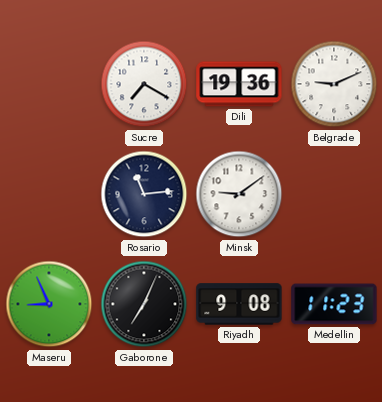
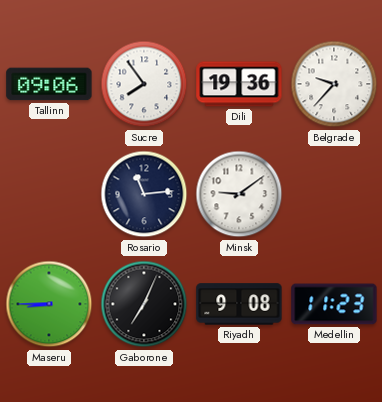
Tallinn: none -> 09:06 (49, 84)
Sucre: 7:20 -> 7:54 (144, 84)
Belgrade: 9:11 -> 9:37 (334, 84)
Maseru: 8:56 -> 8:45 (49, 304)
